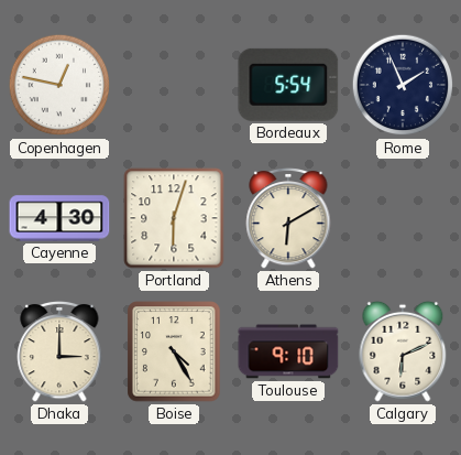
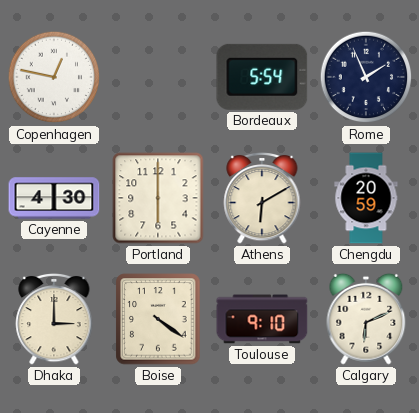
Portland: 6:03 -> 6:00 (158, 198)
Chengdu: none -> 20:59 (366, 198)
Boise: 4:25 -> 4:21 (158, 319)
